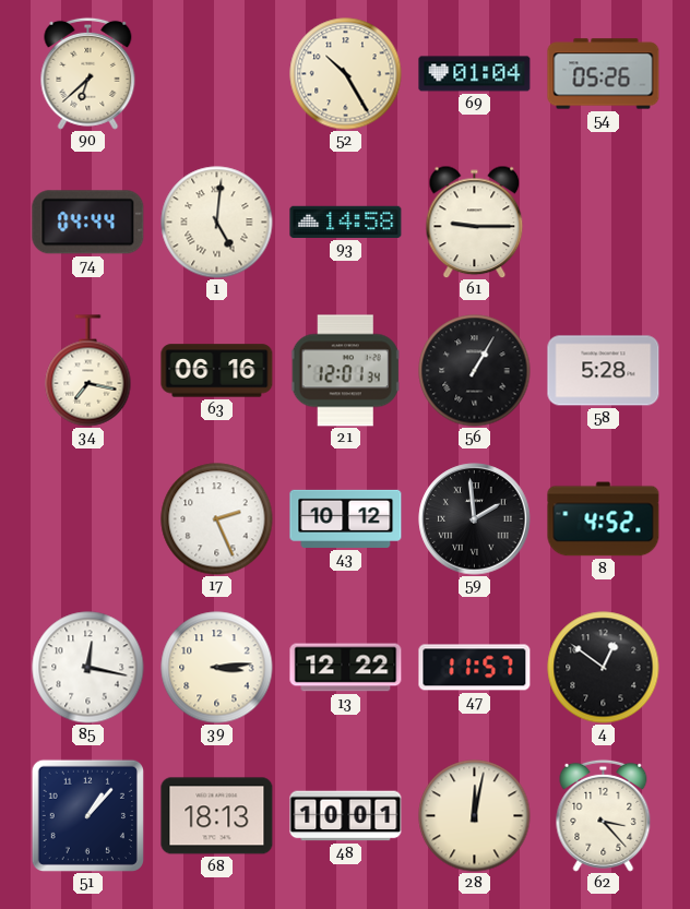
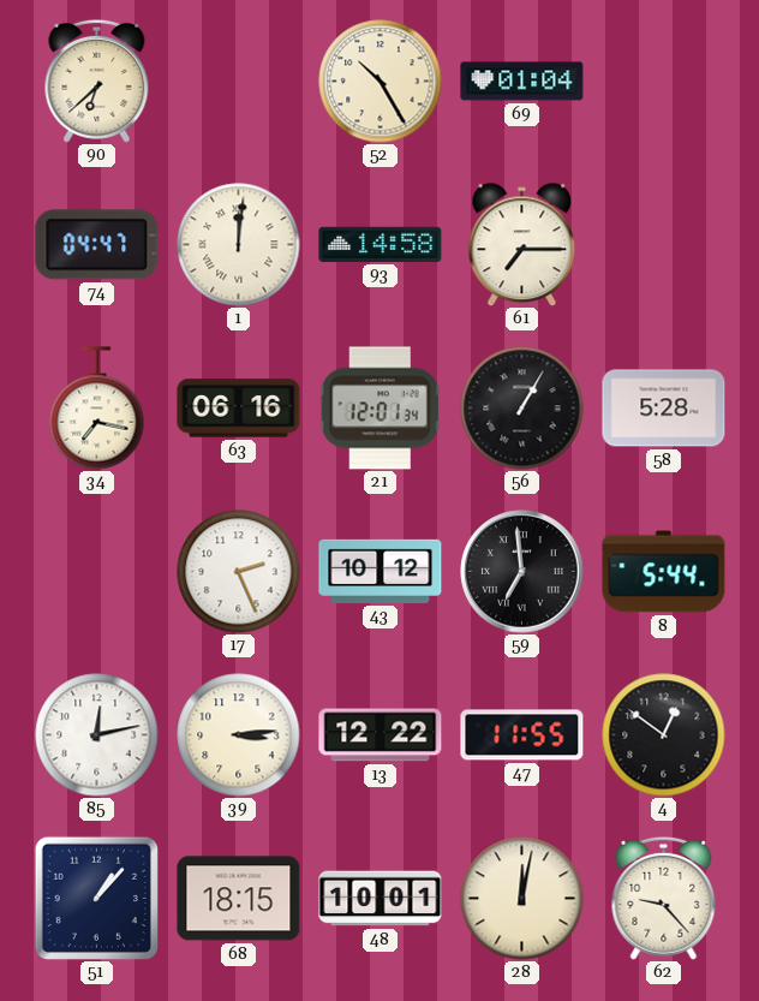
54: 05:26 -> none (604, 74)
74: 04:44 -> 04:47 (97, 245)
1: 5:01 -> 12:01 (239, 245)
61: 9:15 -> 7:15 (522, 244)
59: 1:59 -> 6:59 (522, 572)
8: 4:52 -> 5:44 (664, 572)
85: 12:17 -> 12:13 (97, 735)
47: 11:57 -> 11:55 (522, 735)
68: 18:13 -> 18:15 (239, 899)
62: 3:23 -> 9:23 (664, 898)
